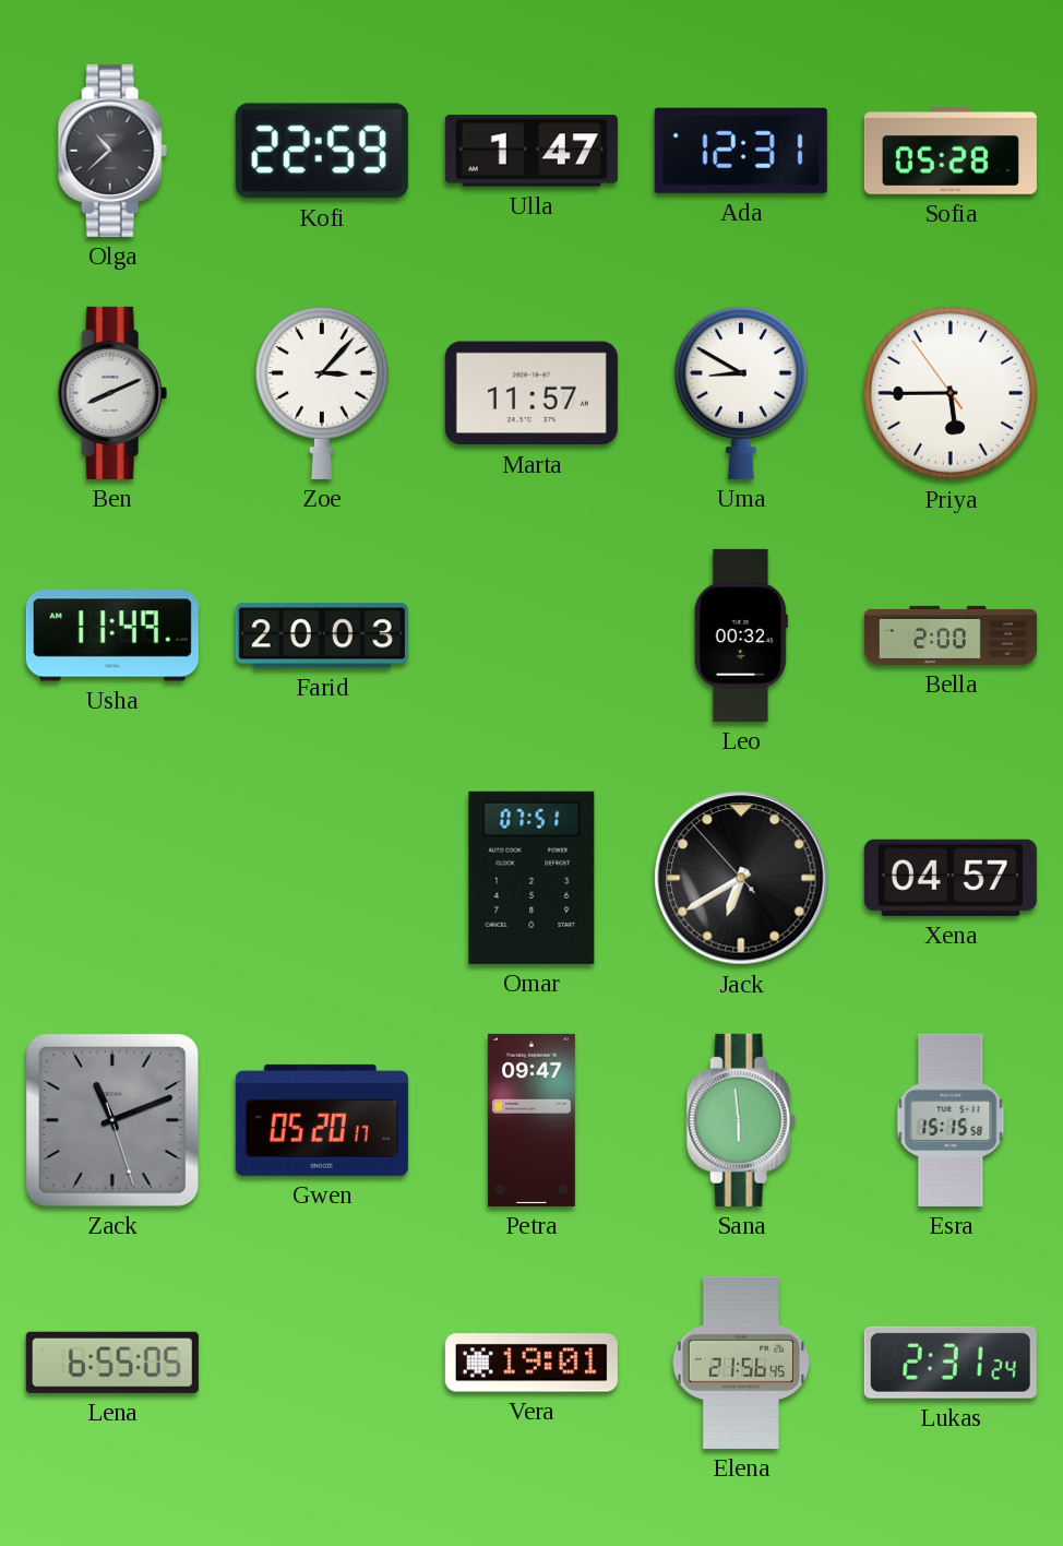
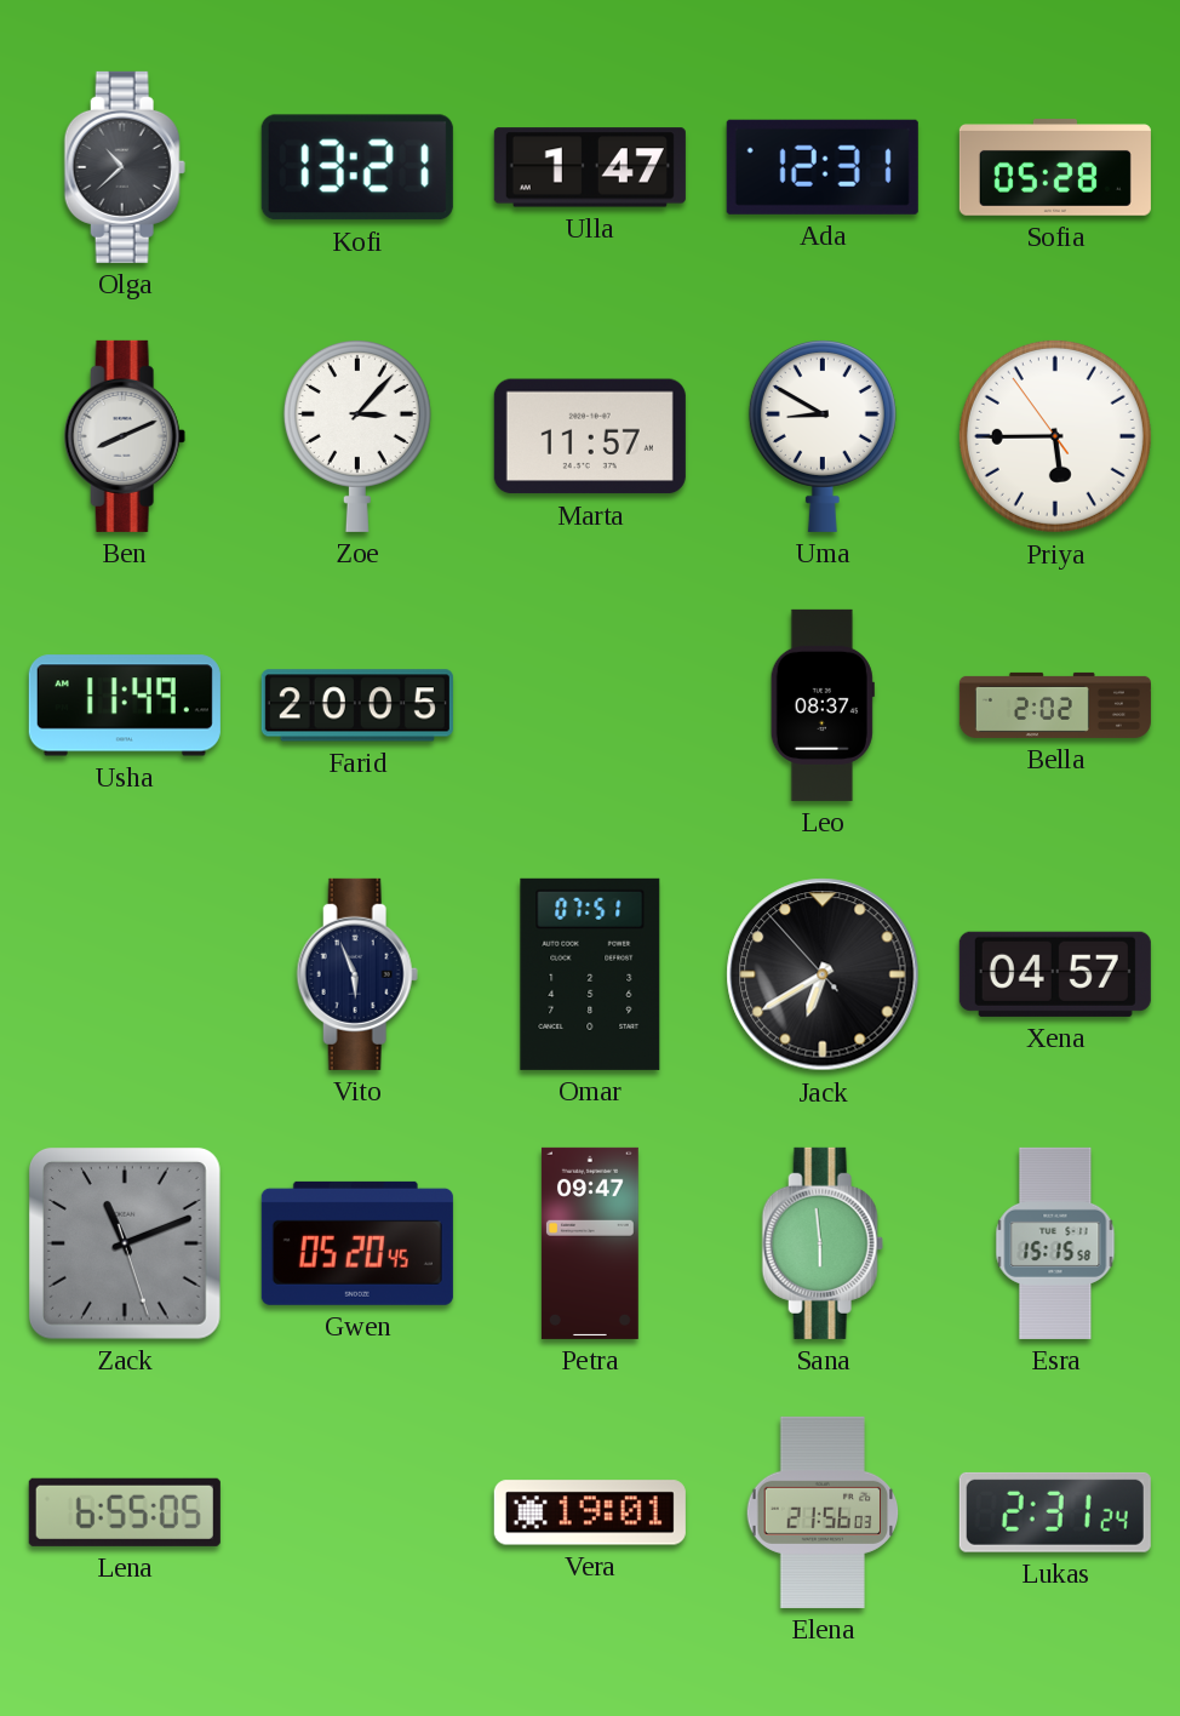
Kofi: 22:59 -> 13:21 (357, 167)
Farid: 20:03 -> 20:05 (357, 705)
Leo: 00:32 -> 08:37 (823, 705)
Bella: 2:00 -> 2:02 (1055, 705)
Vito: none -> 5:56 (357, 974)
Gwen: 05:20:17 -> 05:20:45 (357, 1243)
Elena: 21:56:45 -> 21:56:03 (823, 1512)
